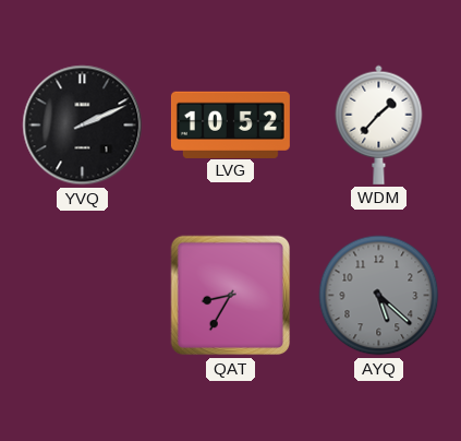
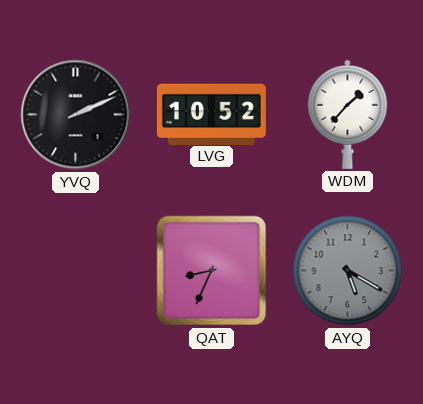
QAT: 8:35 -> 8:34 (212, 271)
AYQ: 5:22 -> 5:20 (348, 271)
